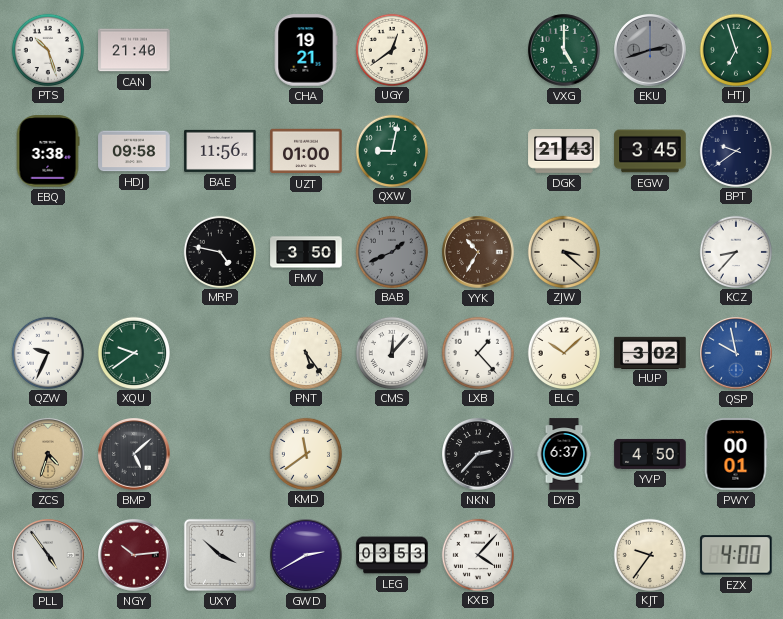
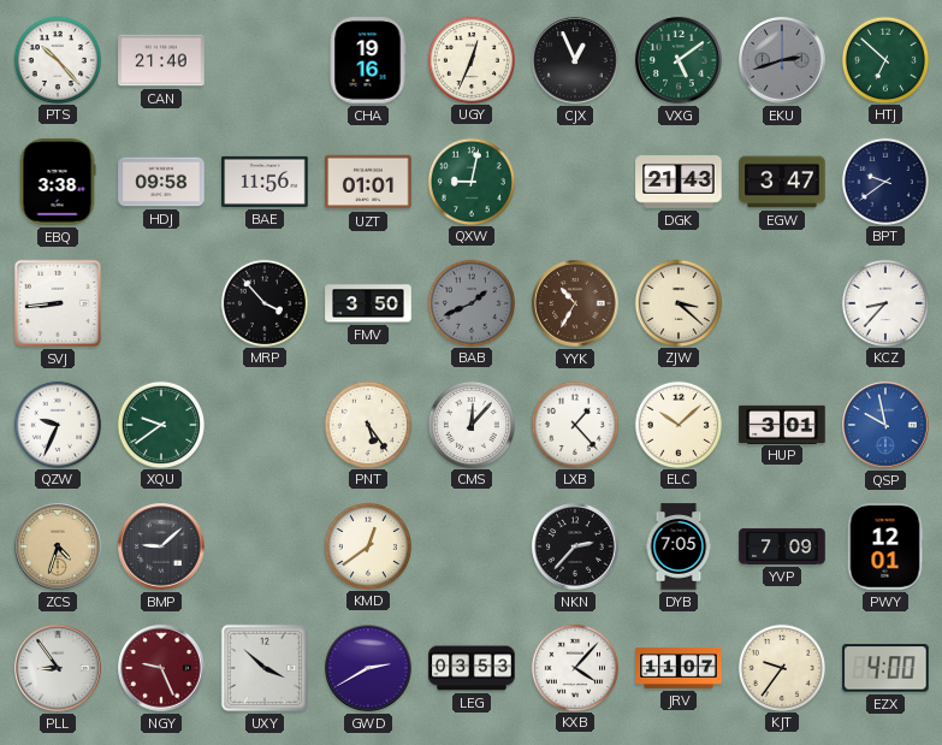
PTS: 10:27 -> 10:23 (57, 59)
CHA: 19:21 -> 19:16 (368, 60)
UGY: 12:39 -> 12:34 (470, 59)
CJX: none -> 12:56 (575, 60)
VXG: 5:00 -> 5:09 (679, 60)
HTJ: 6:57 -> 6:52 (884, 59)
UZT: 01:00 -> 01:01 (368, 182)
EGW: 3:45 -> 3:47 (782, 182)
SVJ: none -> 8:44 (58, 303)
MRP: 4:47 -> 3:53 (263, 302)
HUP: 3:02 -> 3:01 (782, 424)
BMP: 5:08 -> 9:08 (161, 546)
KMD: 11:39 -> 12:39 (367, 545)
DYB: 6:37 -> 7:05 (679, 546)
YVP: 4:50 -> 7:09 (782, 546)
PWY: 00:01 -> 12:01 (885, 546)
PLL: 4:54 -> 8:54 (58, 668)
NGY: 10:14 -> 9:26 (161, 668)
JRV: none -> 11:07 (679, 668)
